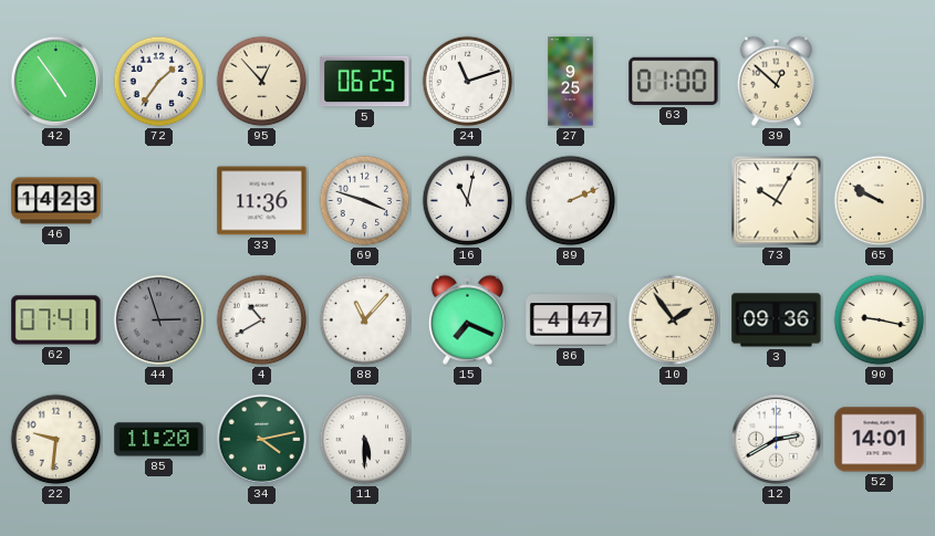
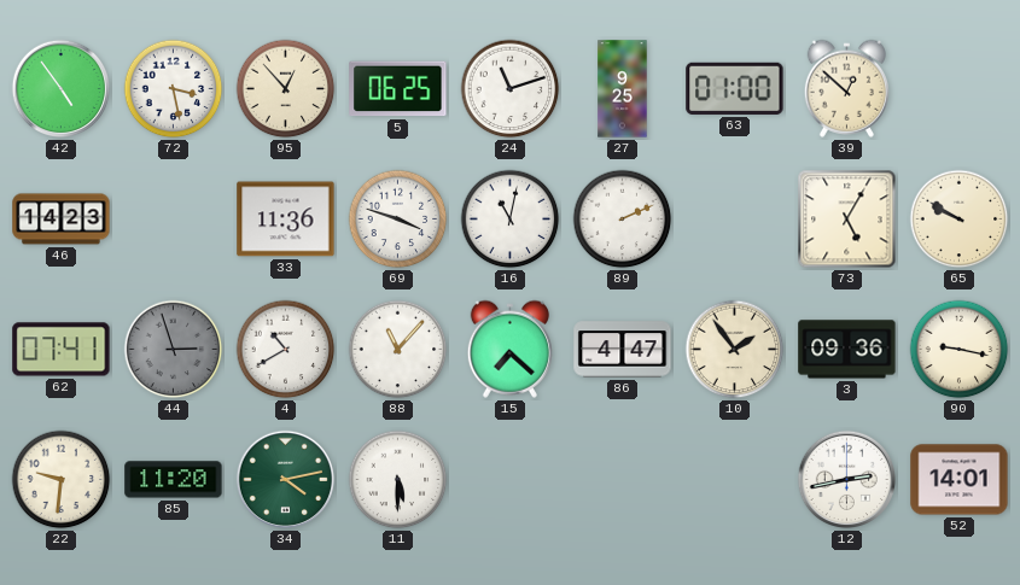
72: 1:36 -> 3:28 (174, 89)
73: 10:05 -> 5:05 (847, 220)
15: 7:19 -> 7:22 (509, 349)
12: 2:40 -> 2:43 (847, 480)
